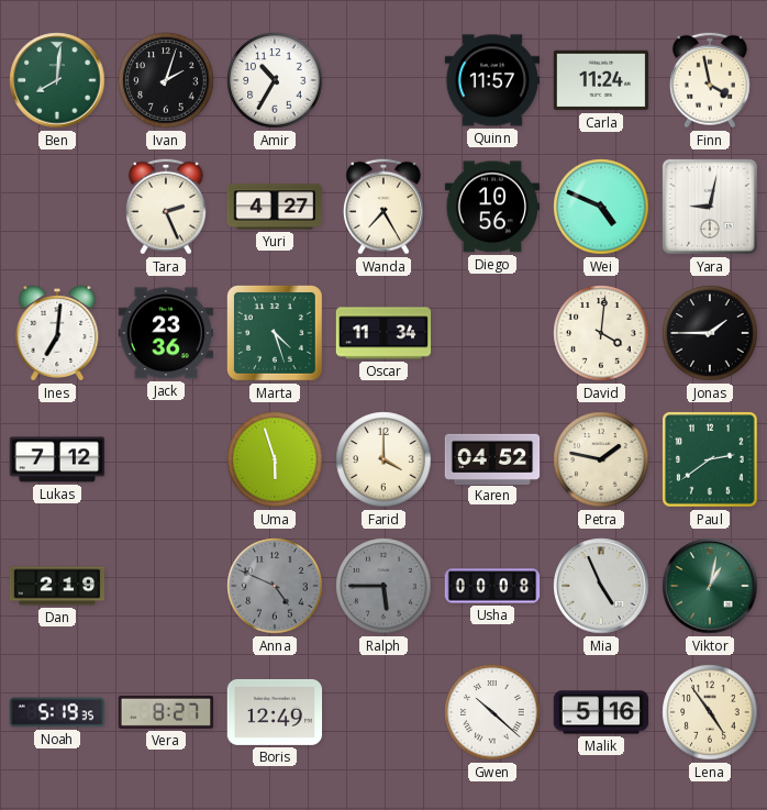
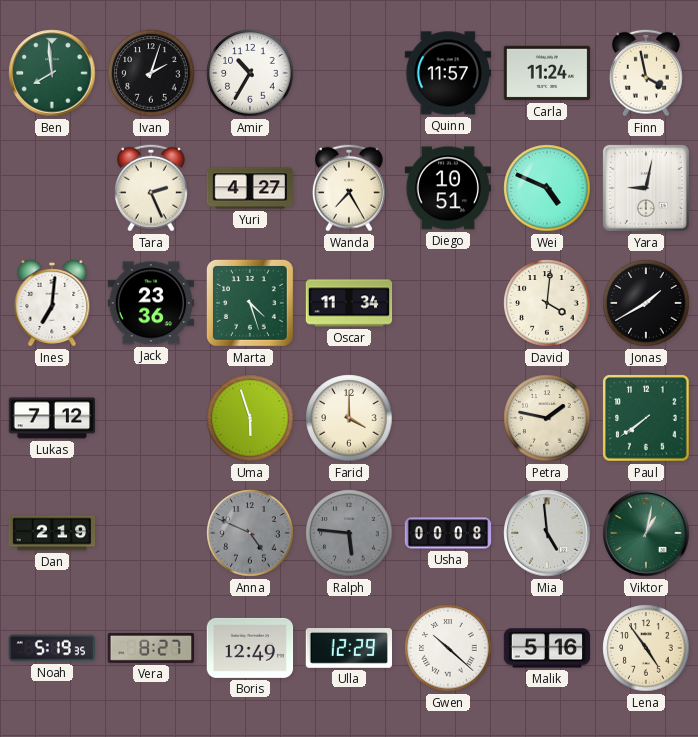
Ben: 8:01 -> 7:59 (52, 73)
Diego: 10:56 -> 10:51 (448, 188)
Jonas: 1:45 -> 1:40 (646, 303)
Karen: 04:52 -> none (492, 458)
Paul: 2:39 -> 7:39 (646, 418)
Ralph: 5:45 -> 5:46 (349, 533)
Mia: 4:56 -> 4:59 (547, 533)
Ulla: none -> 12:29 (349, 649)
